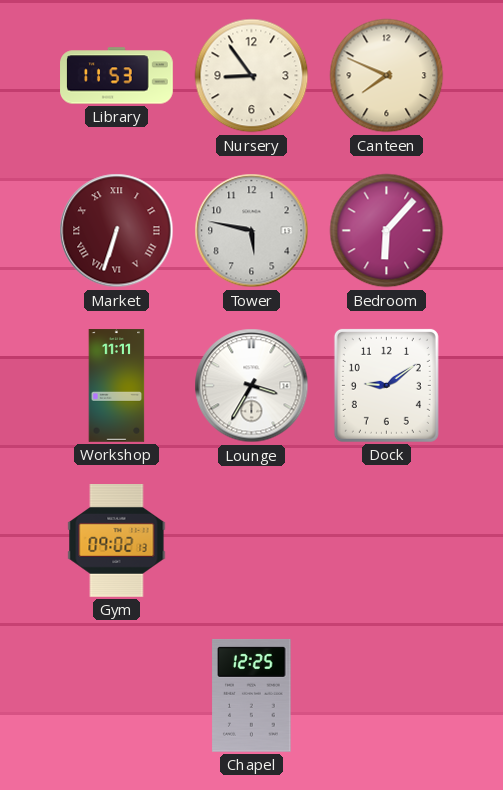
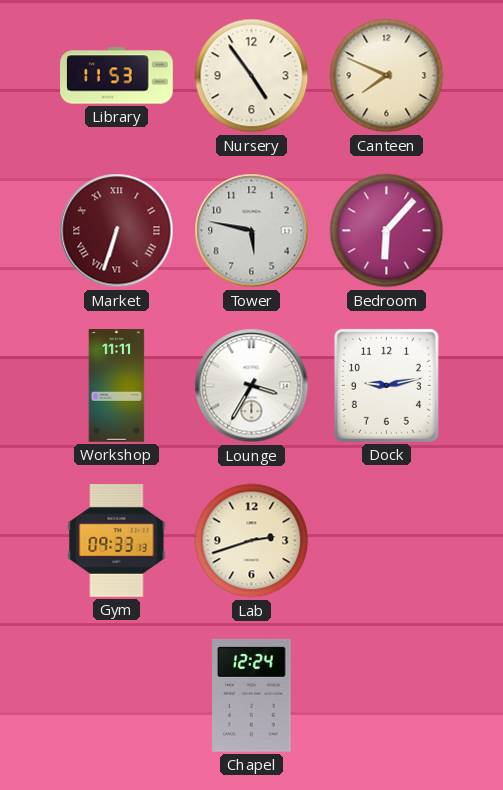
Nursery: 8:54 -> 4:54 (252, 76)
Dock: 9:09 -> 9:13 (386, 385)
Gym: 09:02 -> 09:33 (117, 541)
Lab: none -> 2:42 (252, 541)
Chapel: 12:25 -> 12:24 (252, 695)
